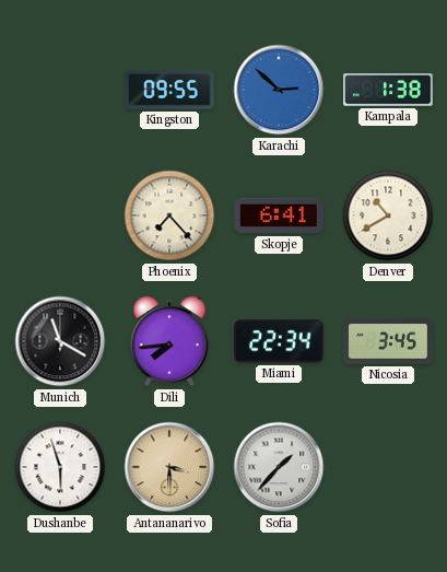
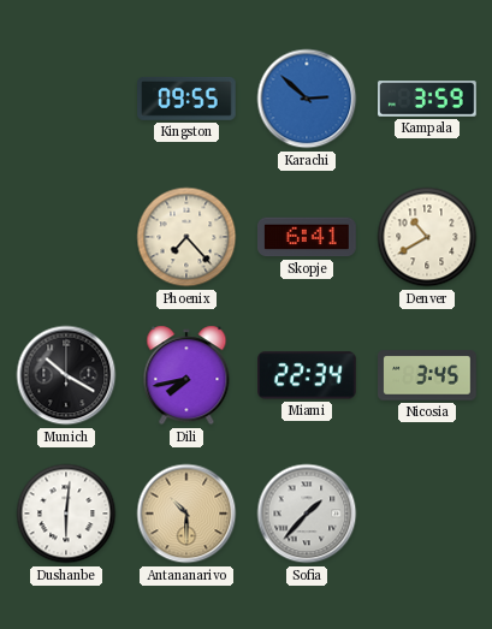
Kampala: 1:38 -> 3:59 (428, 99)
Munich: 11:20 -> 10:20 (66, 375)
Dili: 7:44 -> 7:43 (186, 375)
Dushanbe: 5:57 -> 6:01 (66, 514)
Antananarivo: 3:30 -> 10:30 (186, 514)
